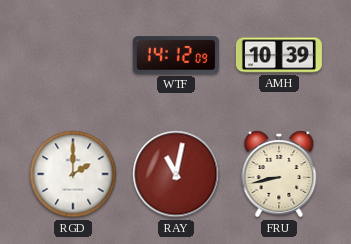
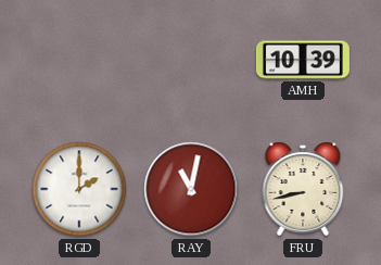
WTF: 14:12 -> none (176, 55)
